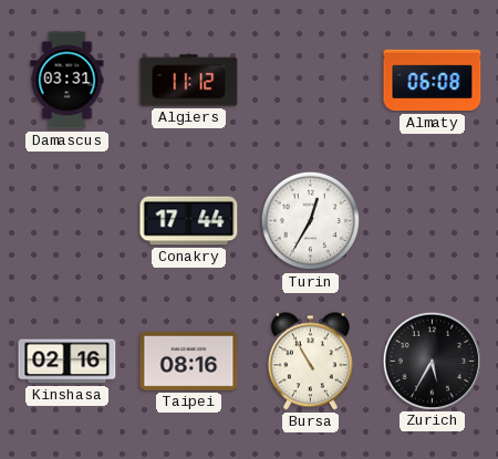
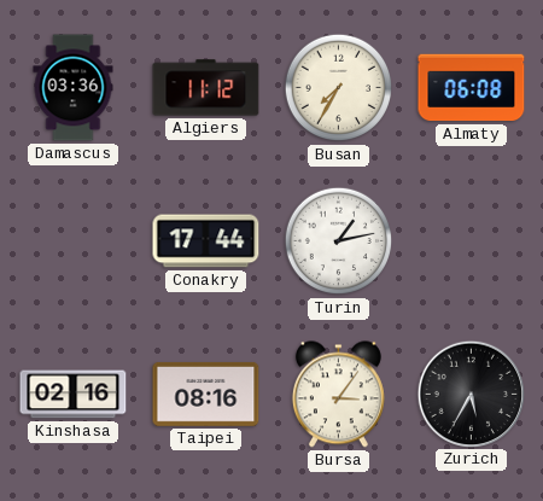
Damascus: 03:31 -> 03:36 (74, 88)
Busan: none -> 7:35 (339, 88)
Turin: 12:35 -> 1:13 (339, 241)
Bursa: 10:55 -> 3:06 (338, 395)
